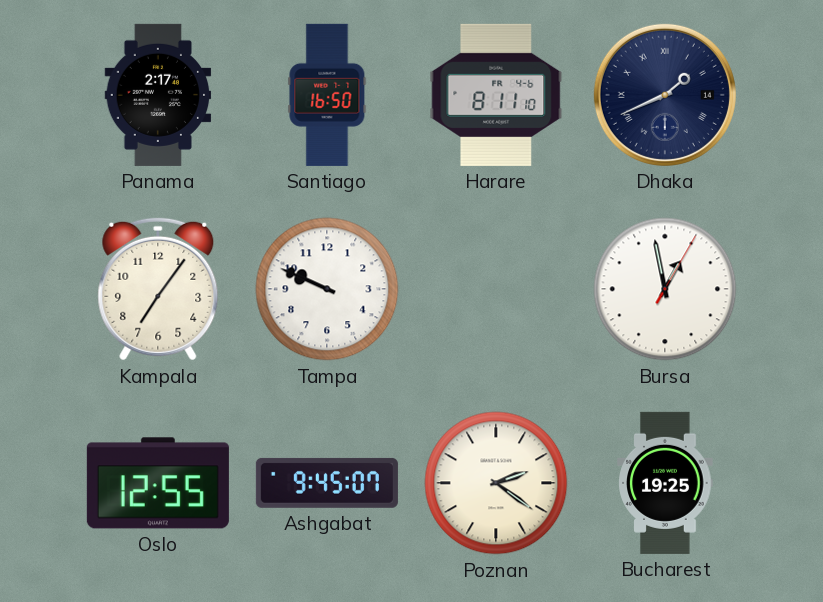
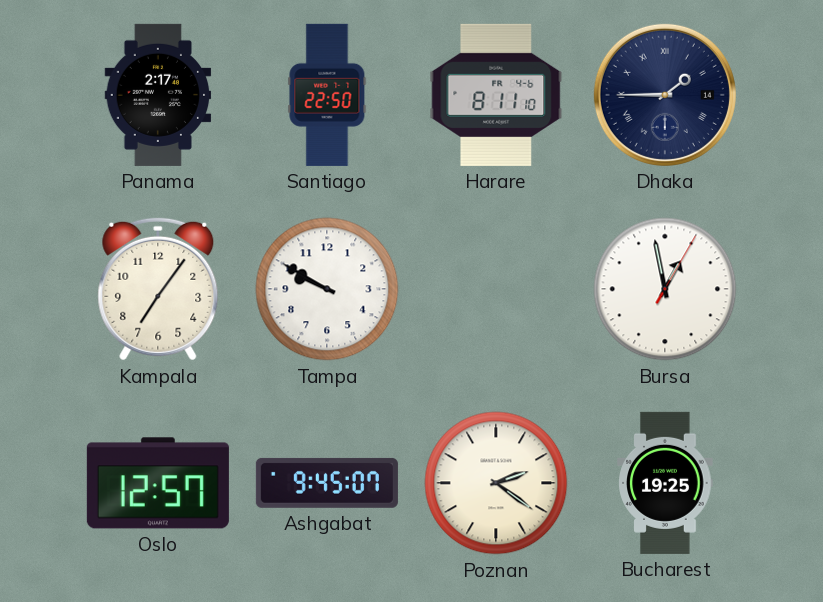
Santiago: 16:50 -> 22:50 (327, 95)
Dhaka: 1:41 -> 1:45 (665, 95)
Tampa: 9:49 -> 9:50 (327, 289)
Oslo: 12:55 -> 12:57 (158, 483)
